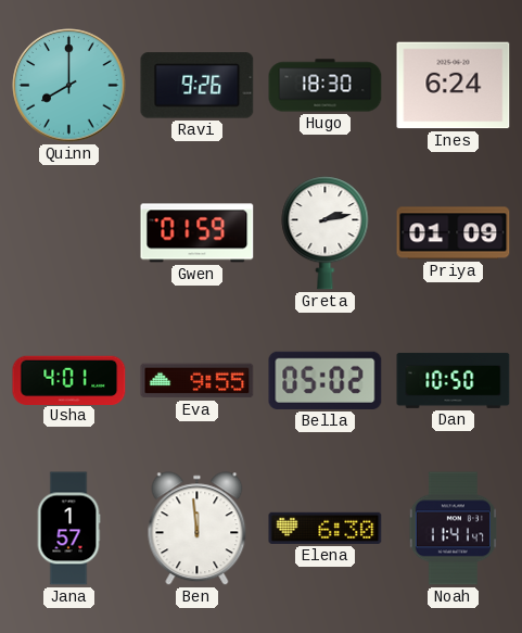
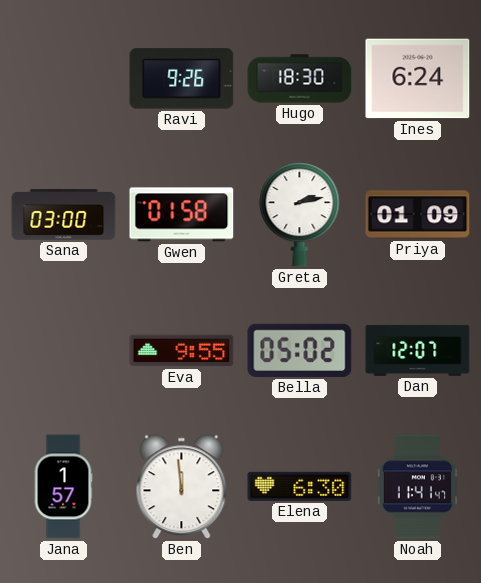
Quinn: 8:00 -> none (69, 86)
Sana: none -> 03:00 (64, 215)
Gwen: 01:59 -> 01:58 (182, 215)
Usha: 4:01 -> none (69, 380)
Dan: 10:50 -> 12:07 (418, 350)
